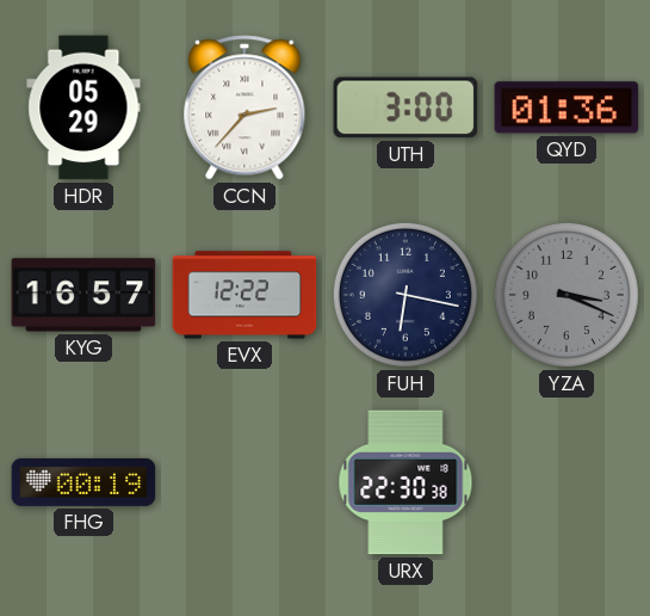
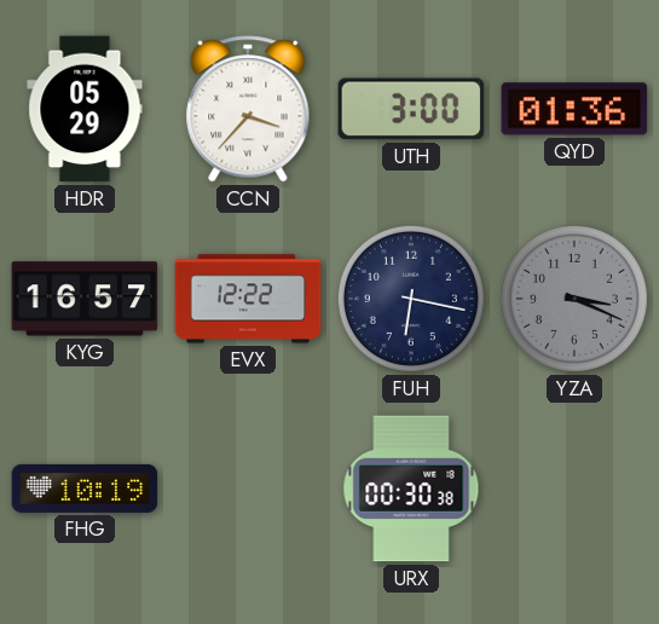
CCN: 2:37 -> 3:37 (248, 109)
FHG: 00:19 -> 10:19 (85, 489)
URX: 22:30 -> 00:30 (411, 489)
